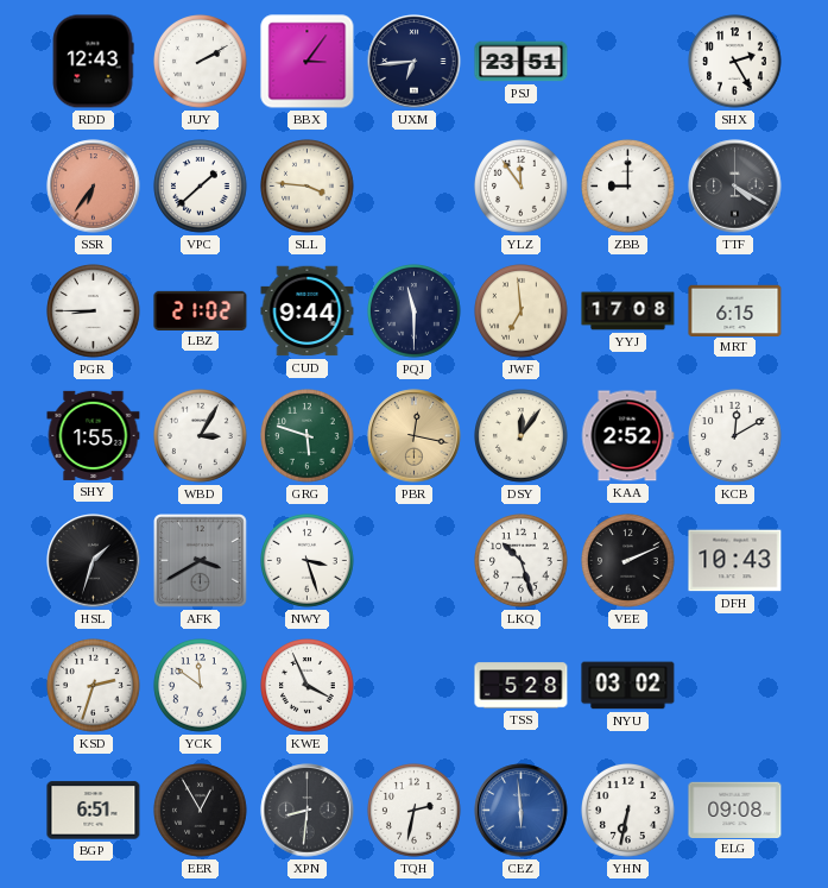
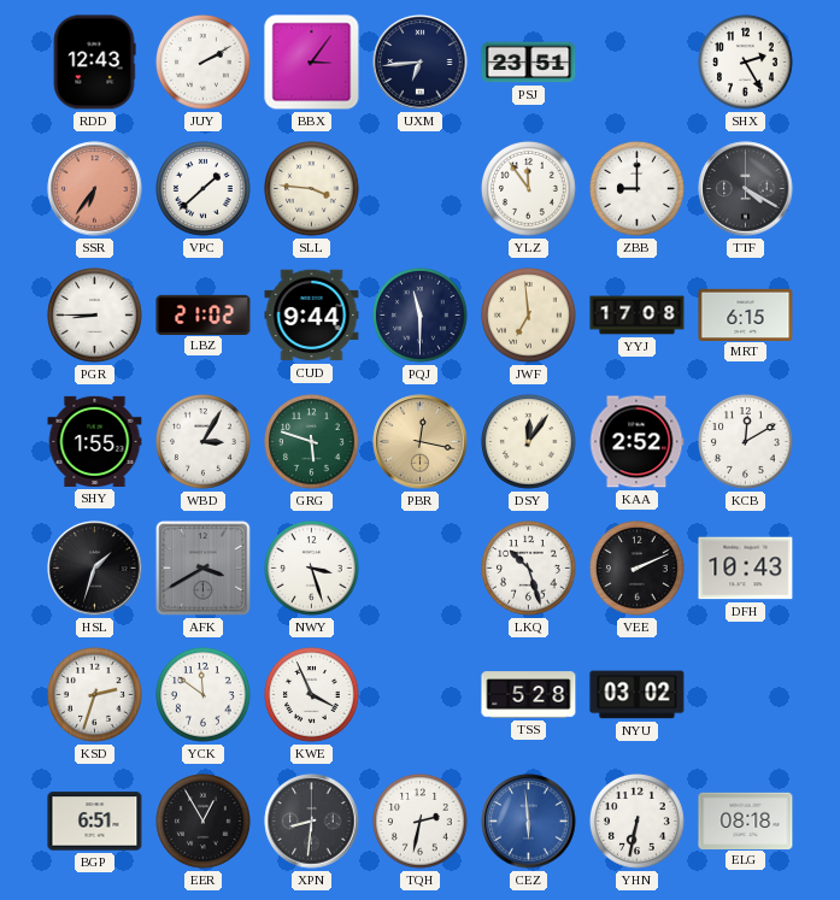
ELG: 09:08 -> 08:18 (746, 820)
